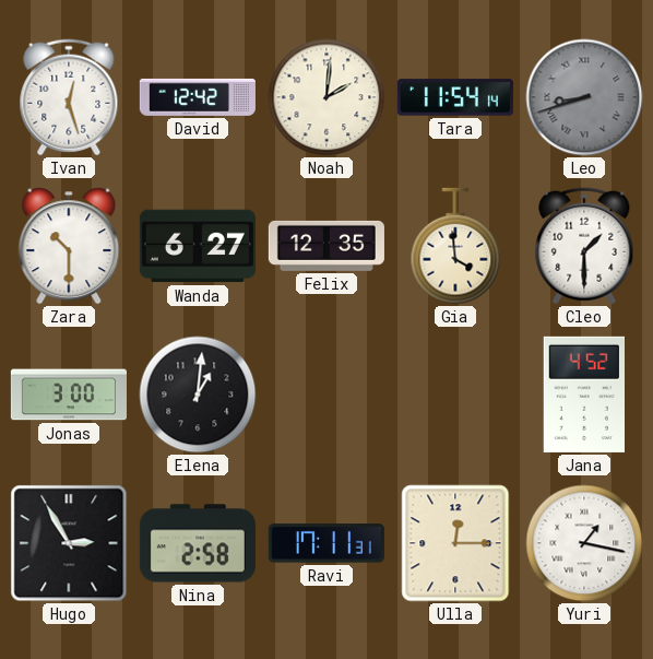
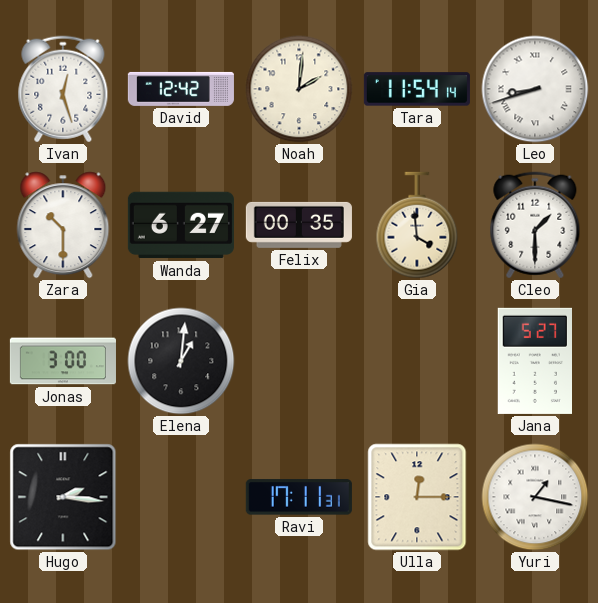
Leo dial: grey -> white (535, 89)
Felix: 12:35 -> 00:35 (299, 225)
Jana: 4:52 -> 5:27 (534, 361)
Hugo: 2:55 -> 2:16 (63, 497)
Nina: 2:58 -> none (198, 543)
